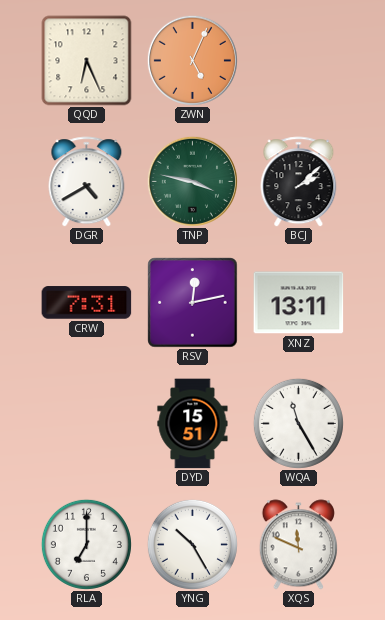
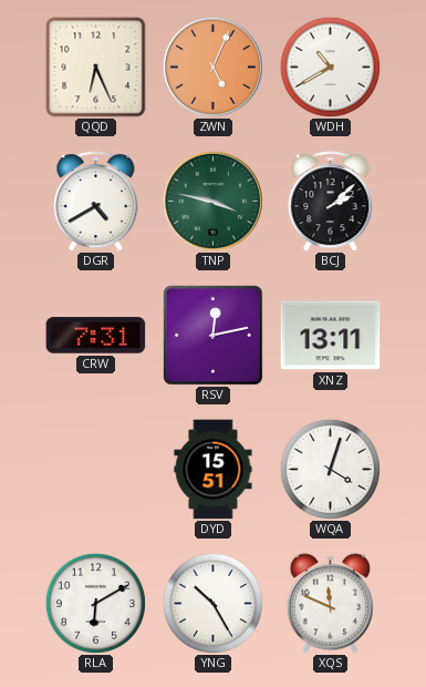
WDH: none -> 10:40 (330, 66)
WQA: 11:25 -> 4:03 (330, 469)
RLA: 7:00 -> 6:10 (95, 603)
